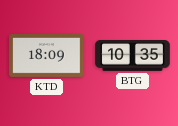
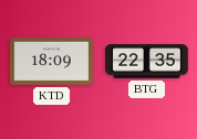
BTG: 10:35 -> 22:35 (147, 62)
